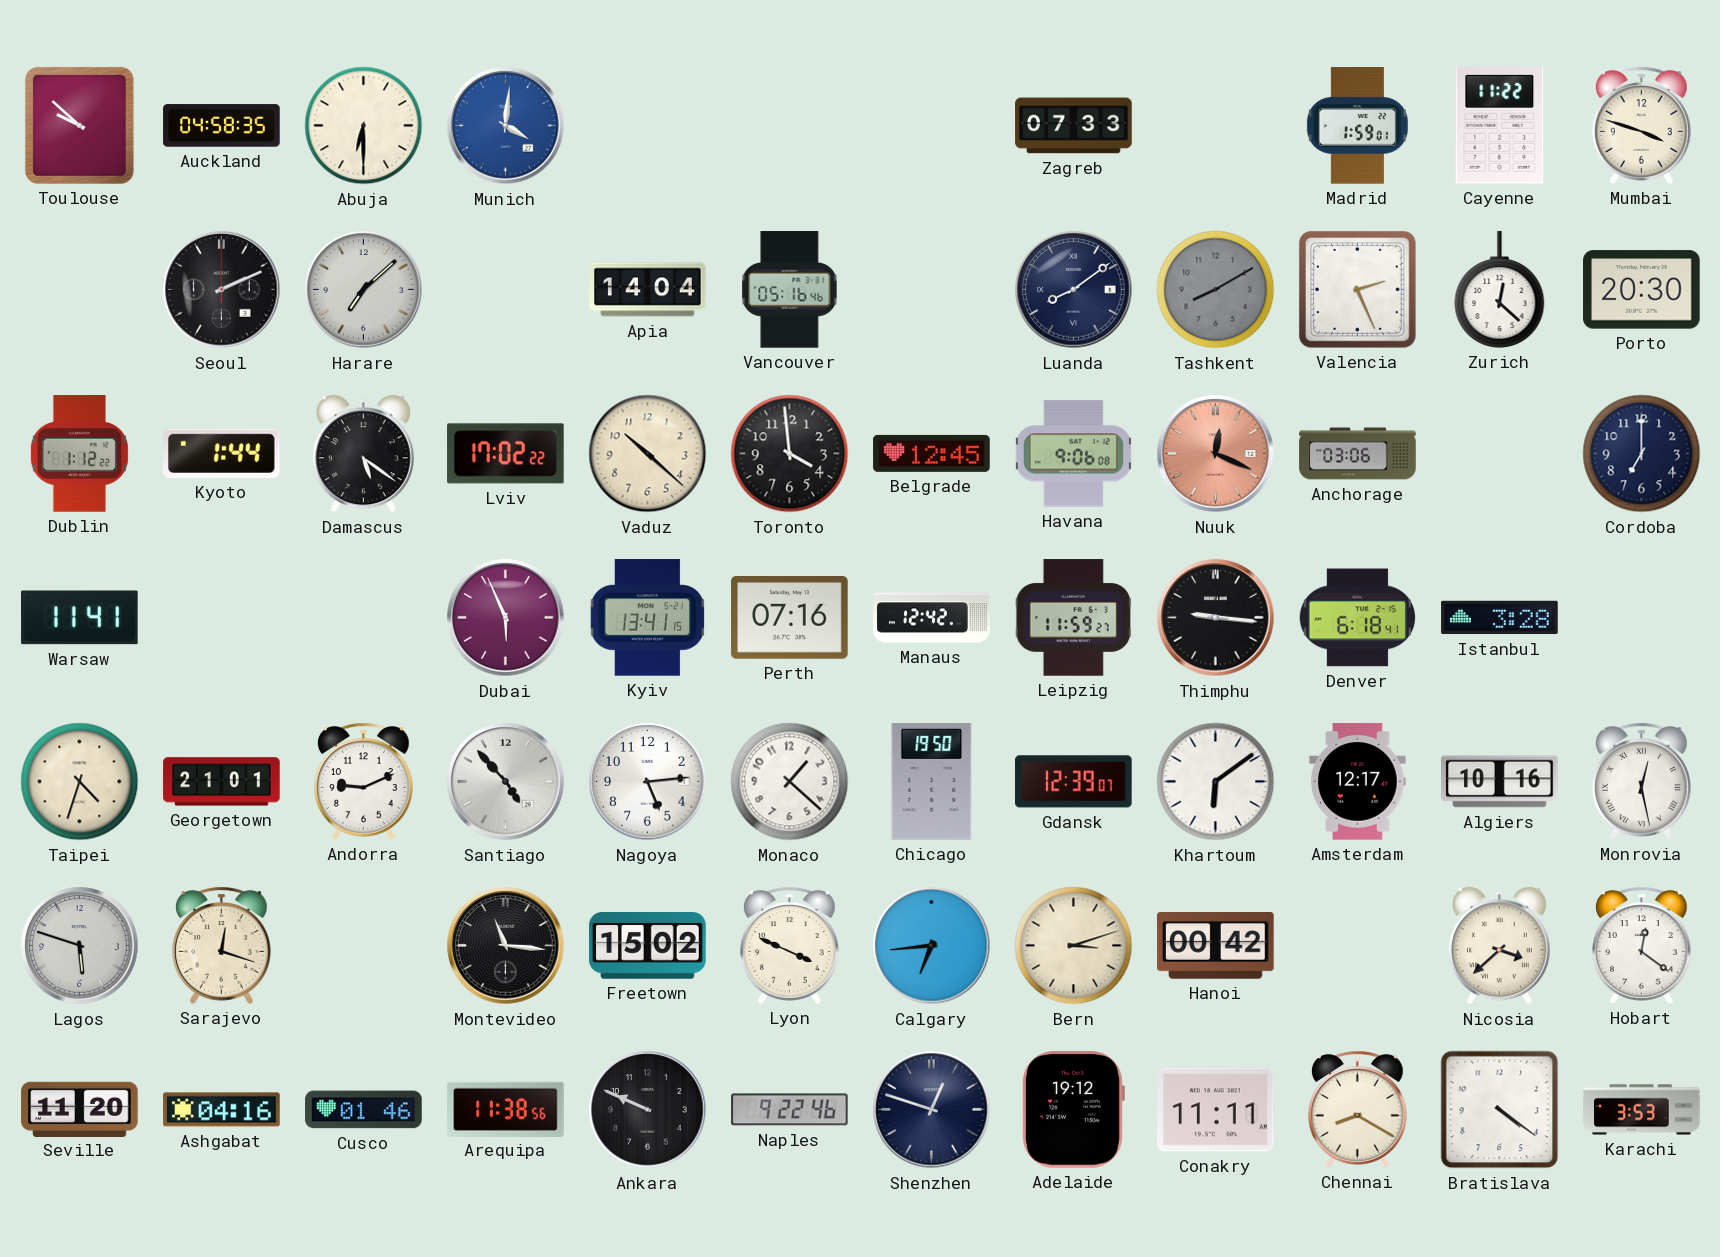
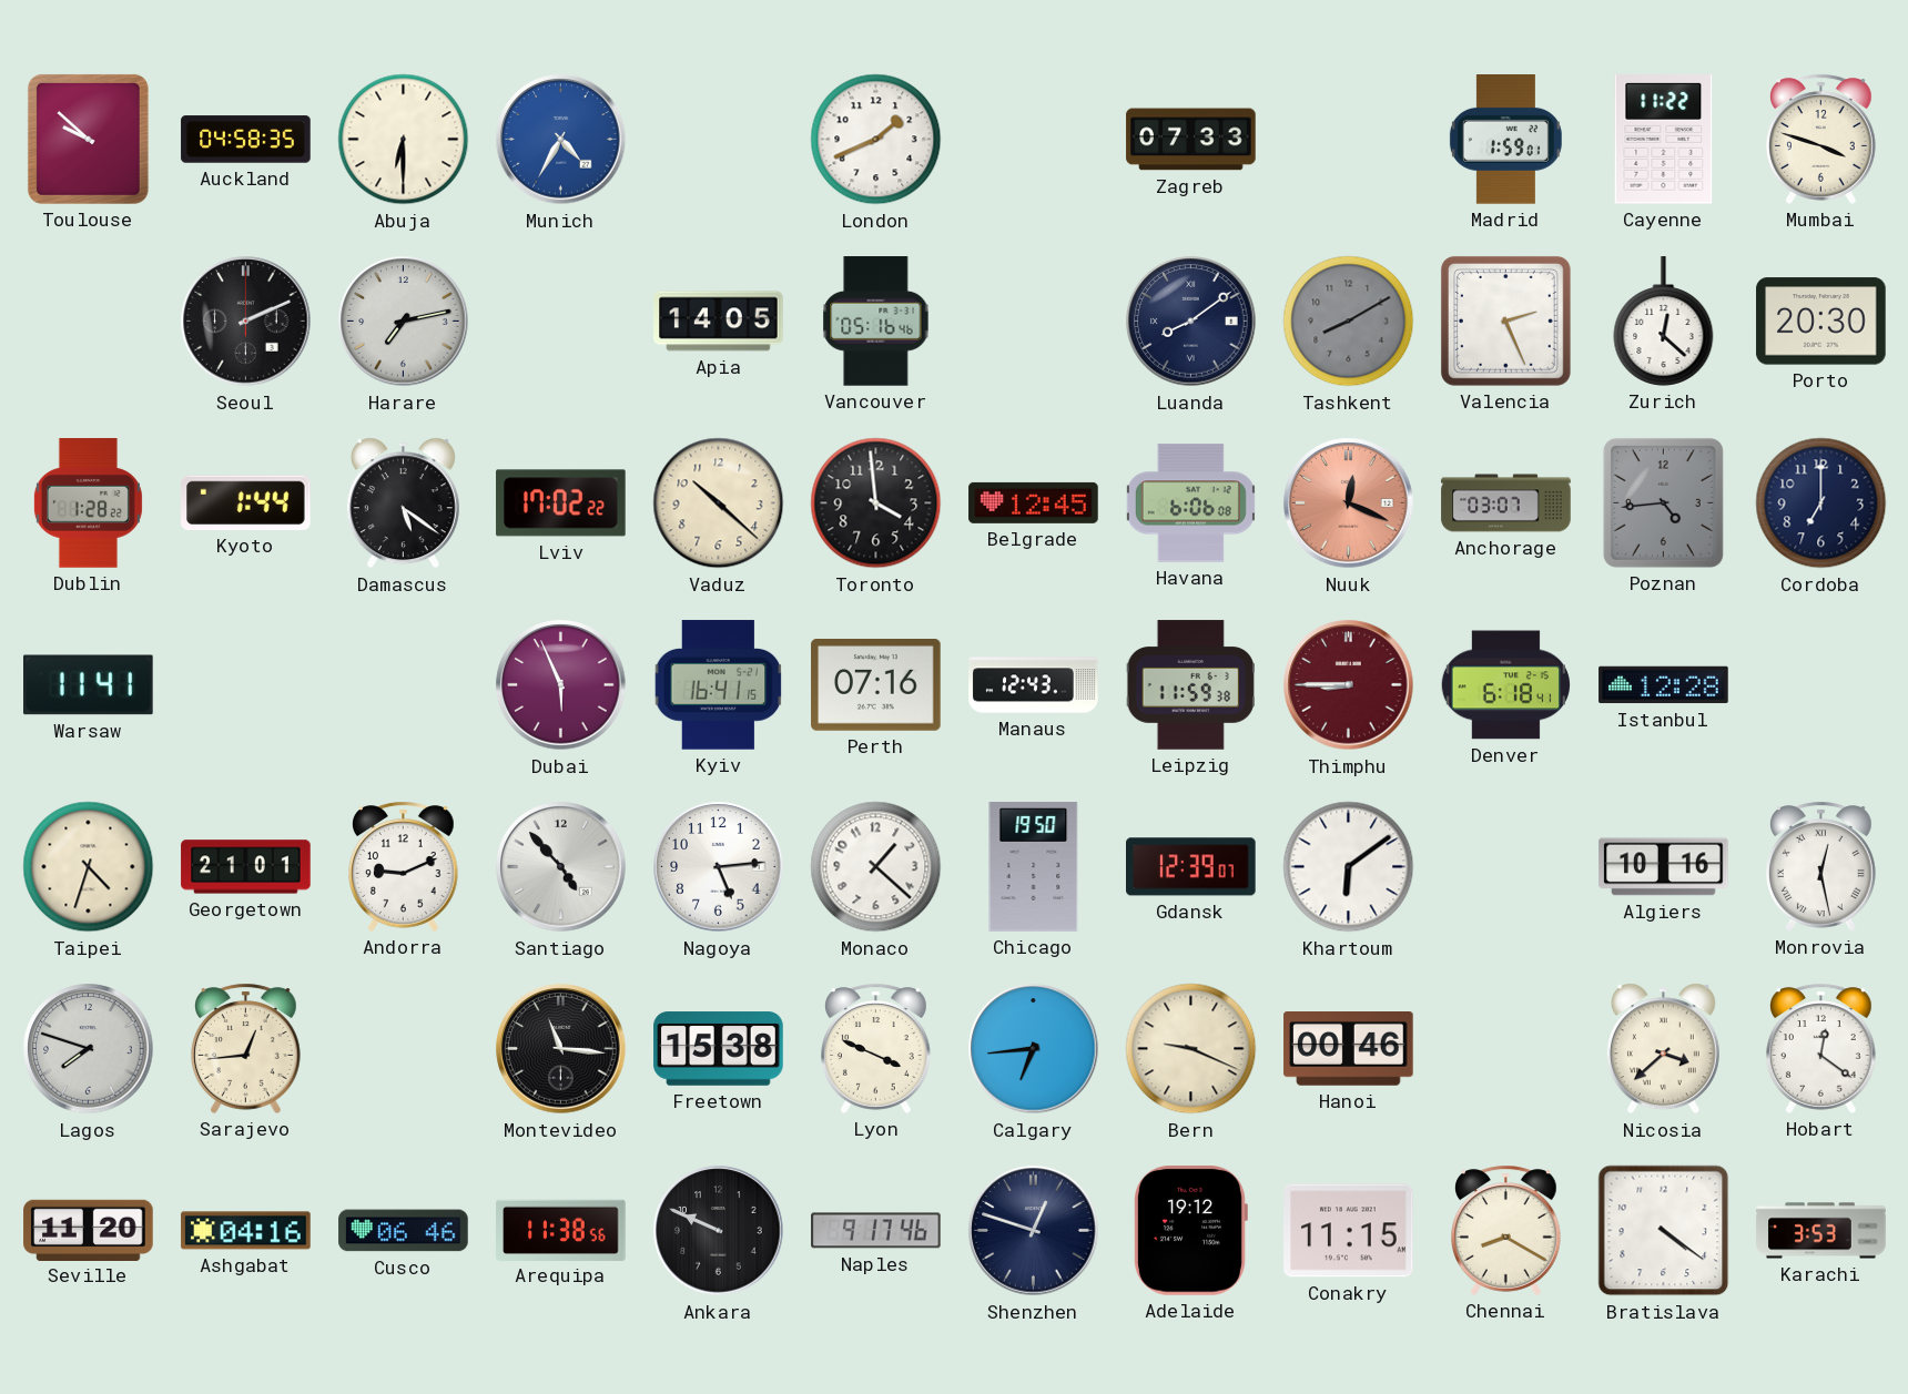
Munich: 4:01 -> 4:35 (561, 140)
London: none -> 1:41 (876, 140)
Harare: 7:08 -> 7:13 (404, 322)
Apia: 14:04 -> 14:05 (719, 322)
Dublin: 1:12 -> 1:28 (88, 503)
Havana: 9:06 -> 6:06 (1190, 503)
Anchorage: 03:06 -> 03:07 (1506, 503)
Poznan: none -> 4:44 (1663, 502)
Kyiv: 13:41 -> 16:41 (719, 685)
Manaus: 12:42 -> 12:43 (1034, 685)
Leipzig: 11:59:27 -> 11:59:38 (1190, 685)
Thimphu: 9:16 -> 8:45 (1349, 685)
Thimphu dial: black -> burgundy (1349, 685)
Istanbul: 3:28 -> 12:28 (1664, 685)
Amsterdam: 12:17 -> none (1358, 782)
Lagos: 5:48 -> 7:48 (89, 1049)
Sarajevo: 12:18 -> 12:44 (246, 1048)
Freetown: 15:02 -> 15:38 (719, 1049)
Bern: 3:12 -> 9:19 (1191, 1049)
Hanoi: 00:42 -> 00:46 (1349, 1049)
Cusco: 01:46 -> 06:46 (404, 1231)
Naples: 9:22 -> 9:17 (876, 1231)
Conakry: 11:11 -> 11:15 (1349, 1231)
